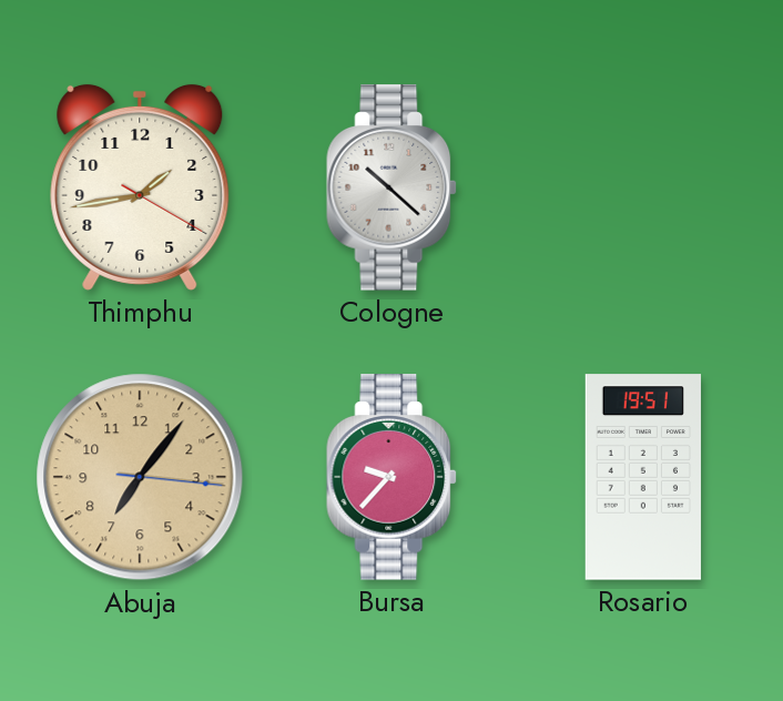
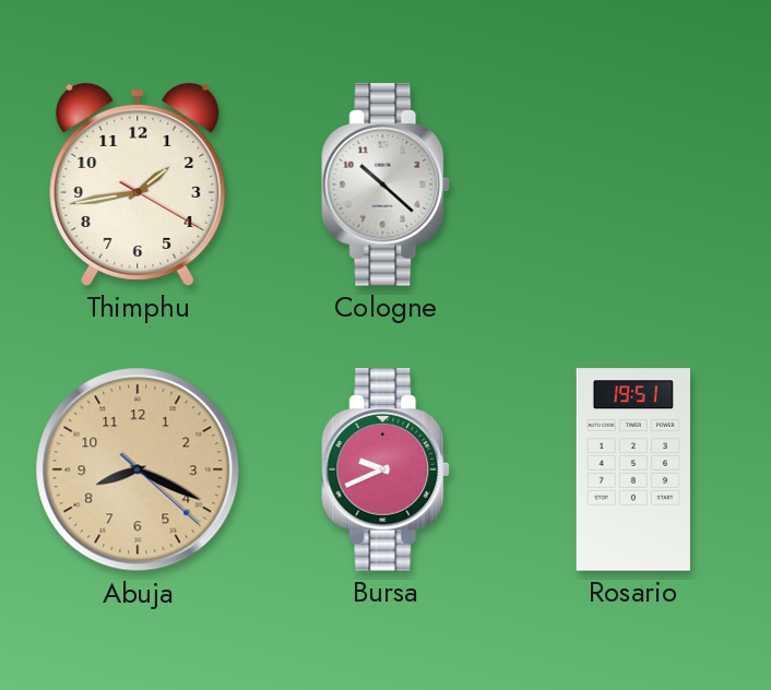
Abuja: 7:06 -> 8:19 (138, 469)
Bursa: 9:37 -> 9:41 (387, 469)
